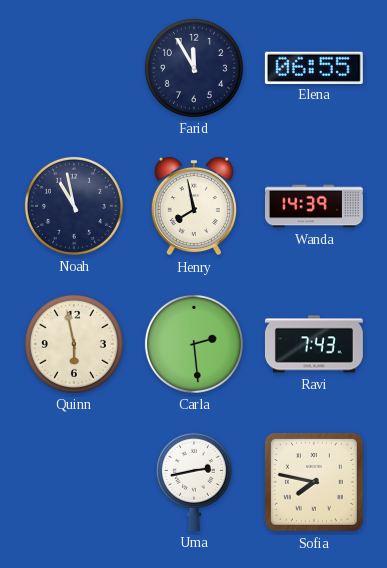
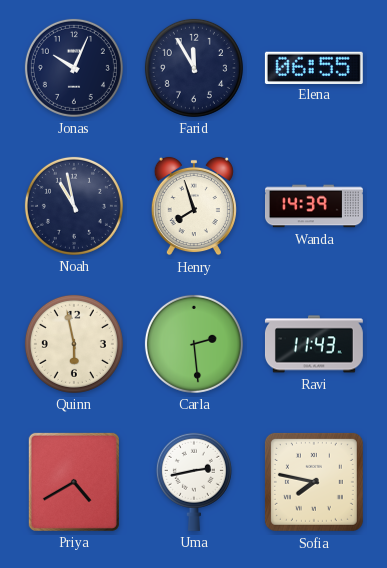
Jonas: none -> 10:04 (74, 68)
Henry: 7:58 -> 7:57 (194, 206)
Ravi: 7:43 -> 11:43 (314, 344)
Priya: none -> 4:40 (74, 482)
